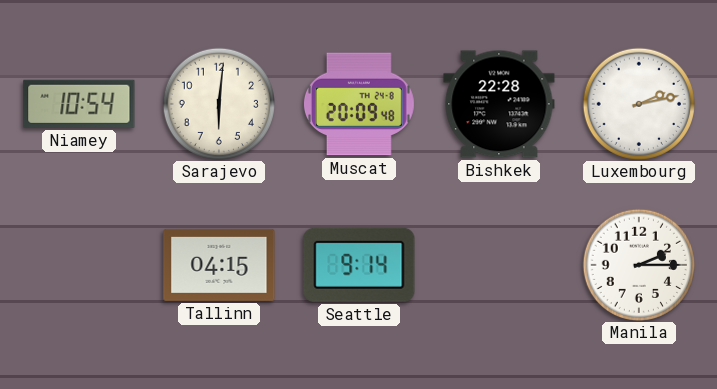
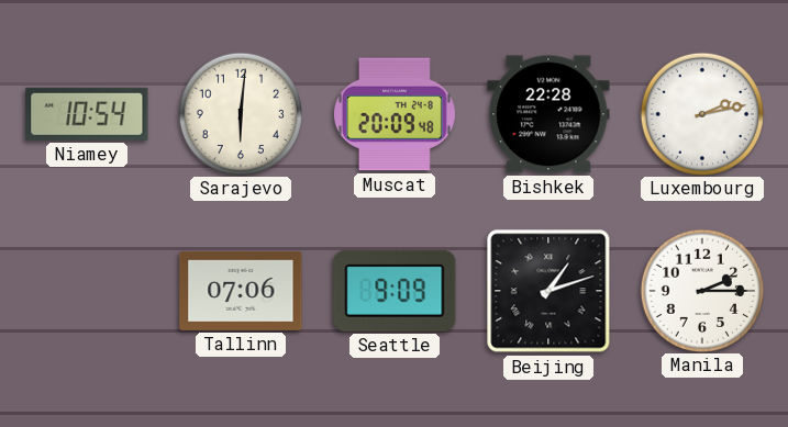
Tallinn: 04:15 -> 07:06 (241, 291)
Seattle: 9:14 -> 9:09 (395, 291)
Beijing: none -> 1:12 (548, 291)
